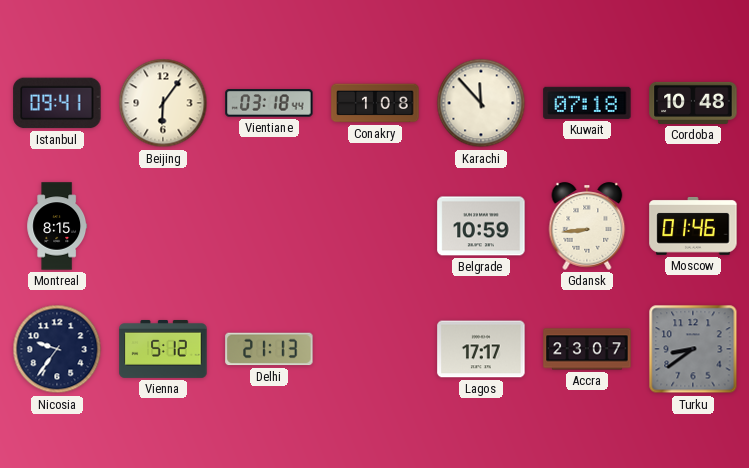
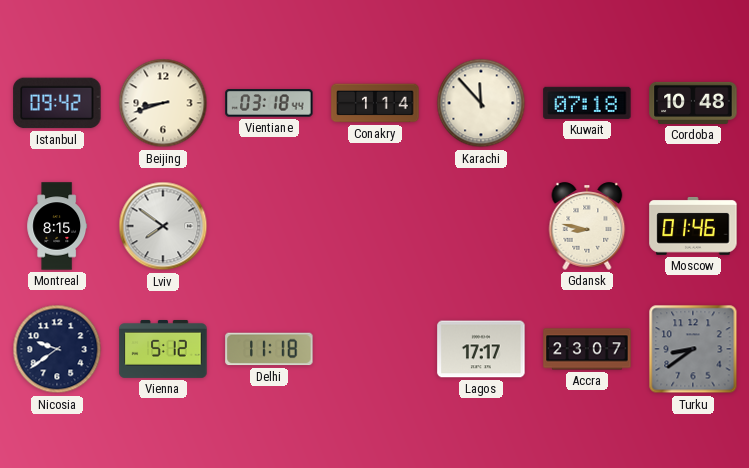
Istanbul: 09:41 -> 09:42 (57, 103)
Beijing: 6:06 -> 8:42 (163, 103)
Conakry: 1:08 -> 1:14 (375, 103)
Lviv: none -> 7:51 (163, 226)
Belgrade: 10:59 -> none (481, 226)
Gdansk: 8:44 -> 8:47 (587, 226)
Nicosia: 9:36 -> 9:39 (57, 349)
Delhi: 21:13 -> 11:18 (269, 349)
